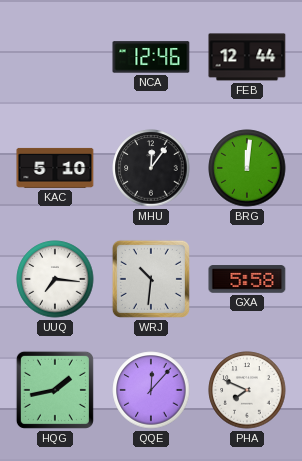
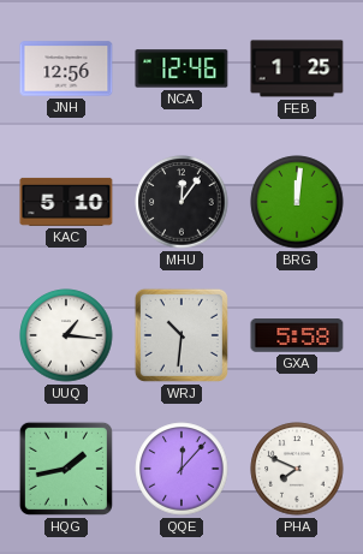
JNH: none -> 12:56 (66, 68)
FEB: 12:44 -> 1:25 (297, 68)
UUQ: 7:16 -> 1:16 (66, 335)
